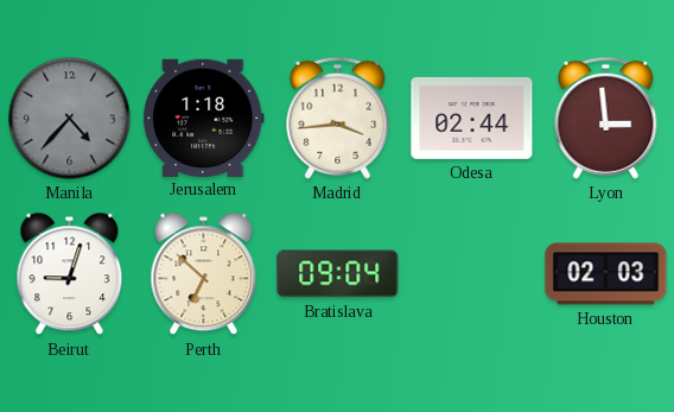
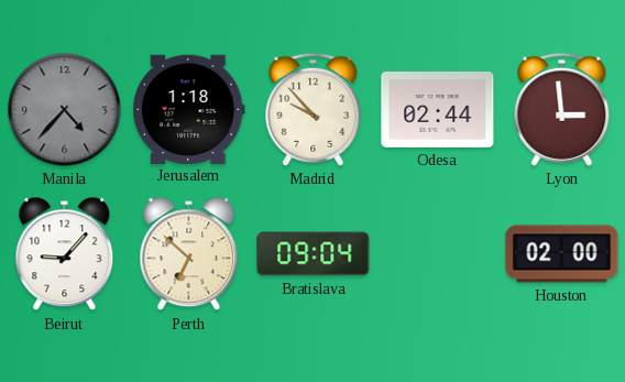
Madrid: 3:44 -> 9:53 (314, 109)
Beirut: 9:03 -> 9:07 (65, 254)
Houston: 02:03 -> 02:00 (562, 254)
